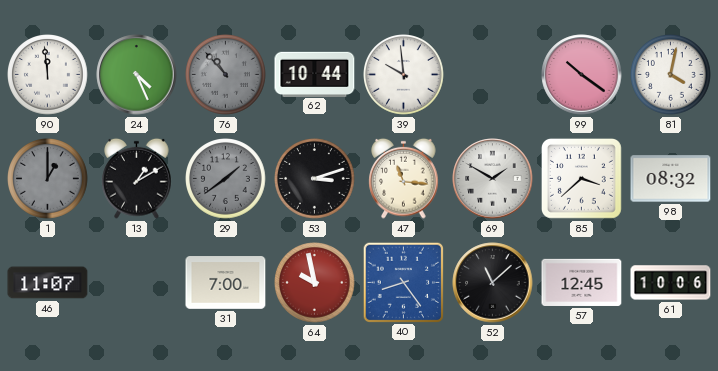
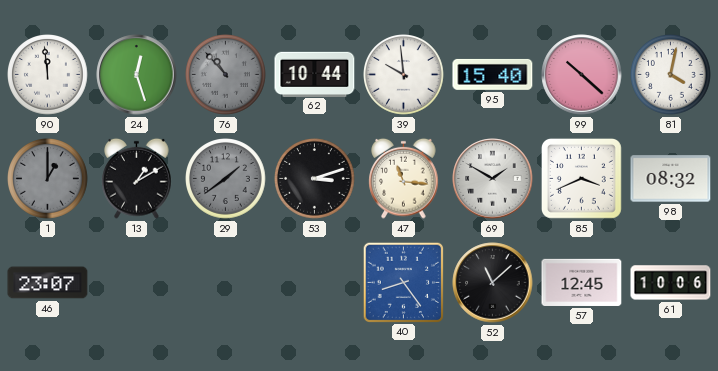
24: 4:26 -> 12:27 (137, 75)
95: none -> 15:40 (493, 74)
99: 10:21 -> 10:22 (582, 75)
85: 3:38 -> 3:41 (581, 178)
46: 11:07 -> 23:07 (48, 283)
31: 7:00 -> none (226, 283)
64: 9:58 -> none (315, 283)
